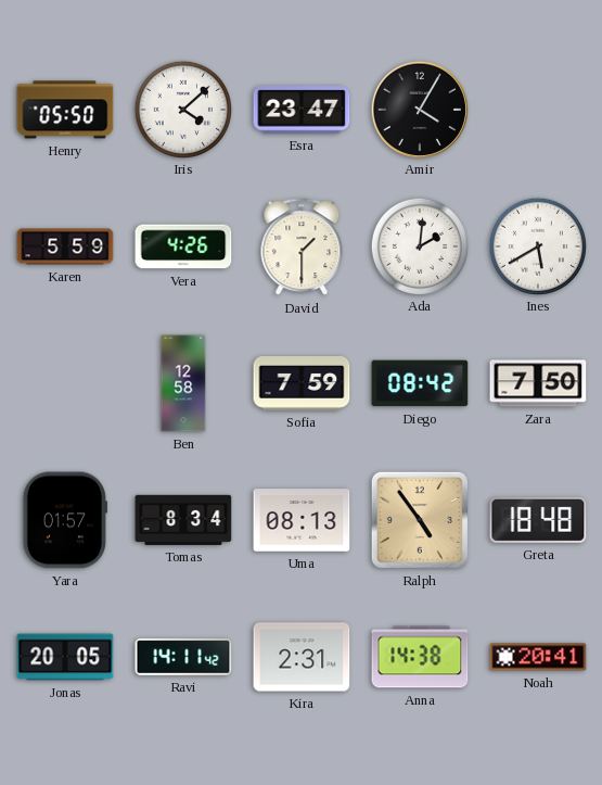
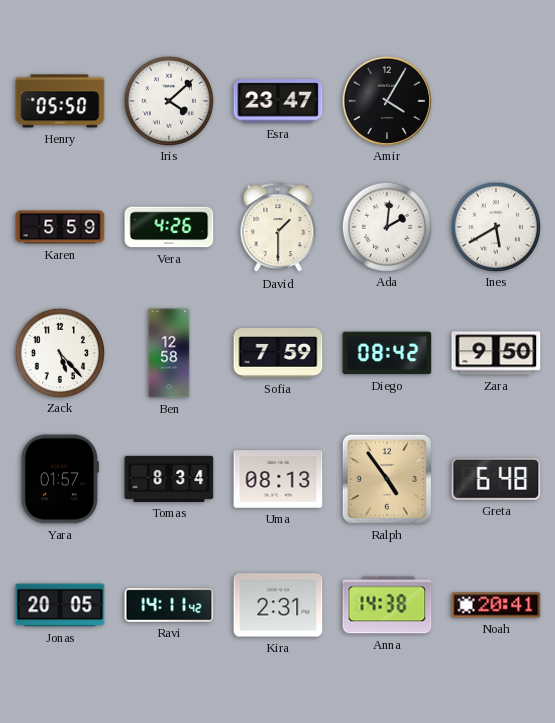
Zack: none -> 5:23 (59, 352)
Zara: 7:50 -> 9:50 (496, 353)
Greta: 18:48 -> 6:48 (496, 479)
